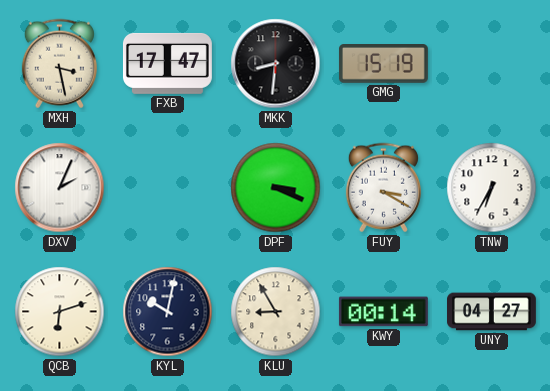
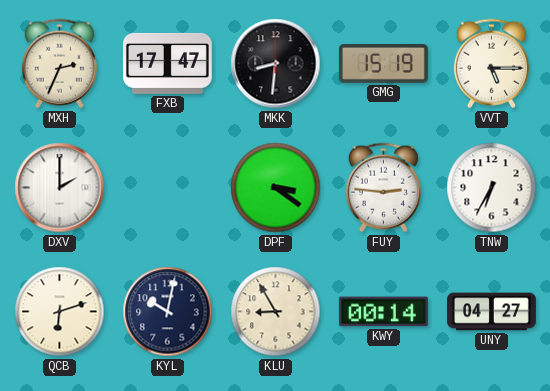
MXH: 3:28 -> 2:34 (59, 64)
VVT: none -> 5:15 (491, 64)
DXV: 2:04 -> 2:00 (60, 188)
DPF: 3:19 -> 3:21 (276, 188)
FUY: 3:20 -> 2:46 (383, 188)
